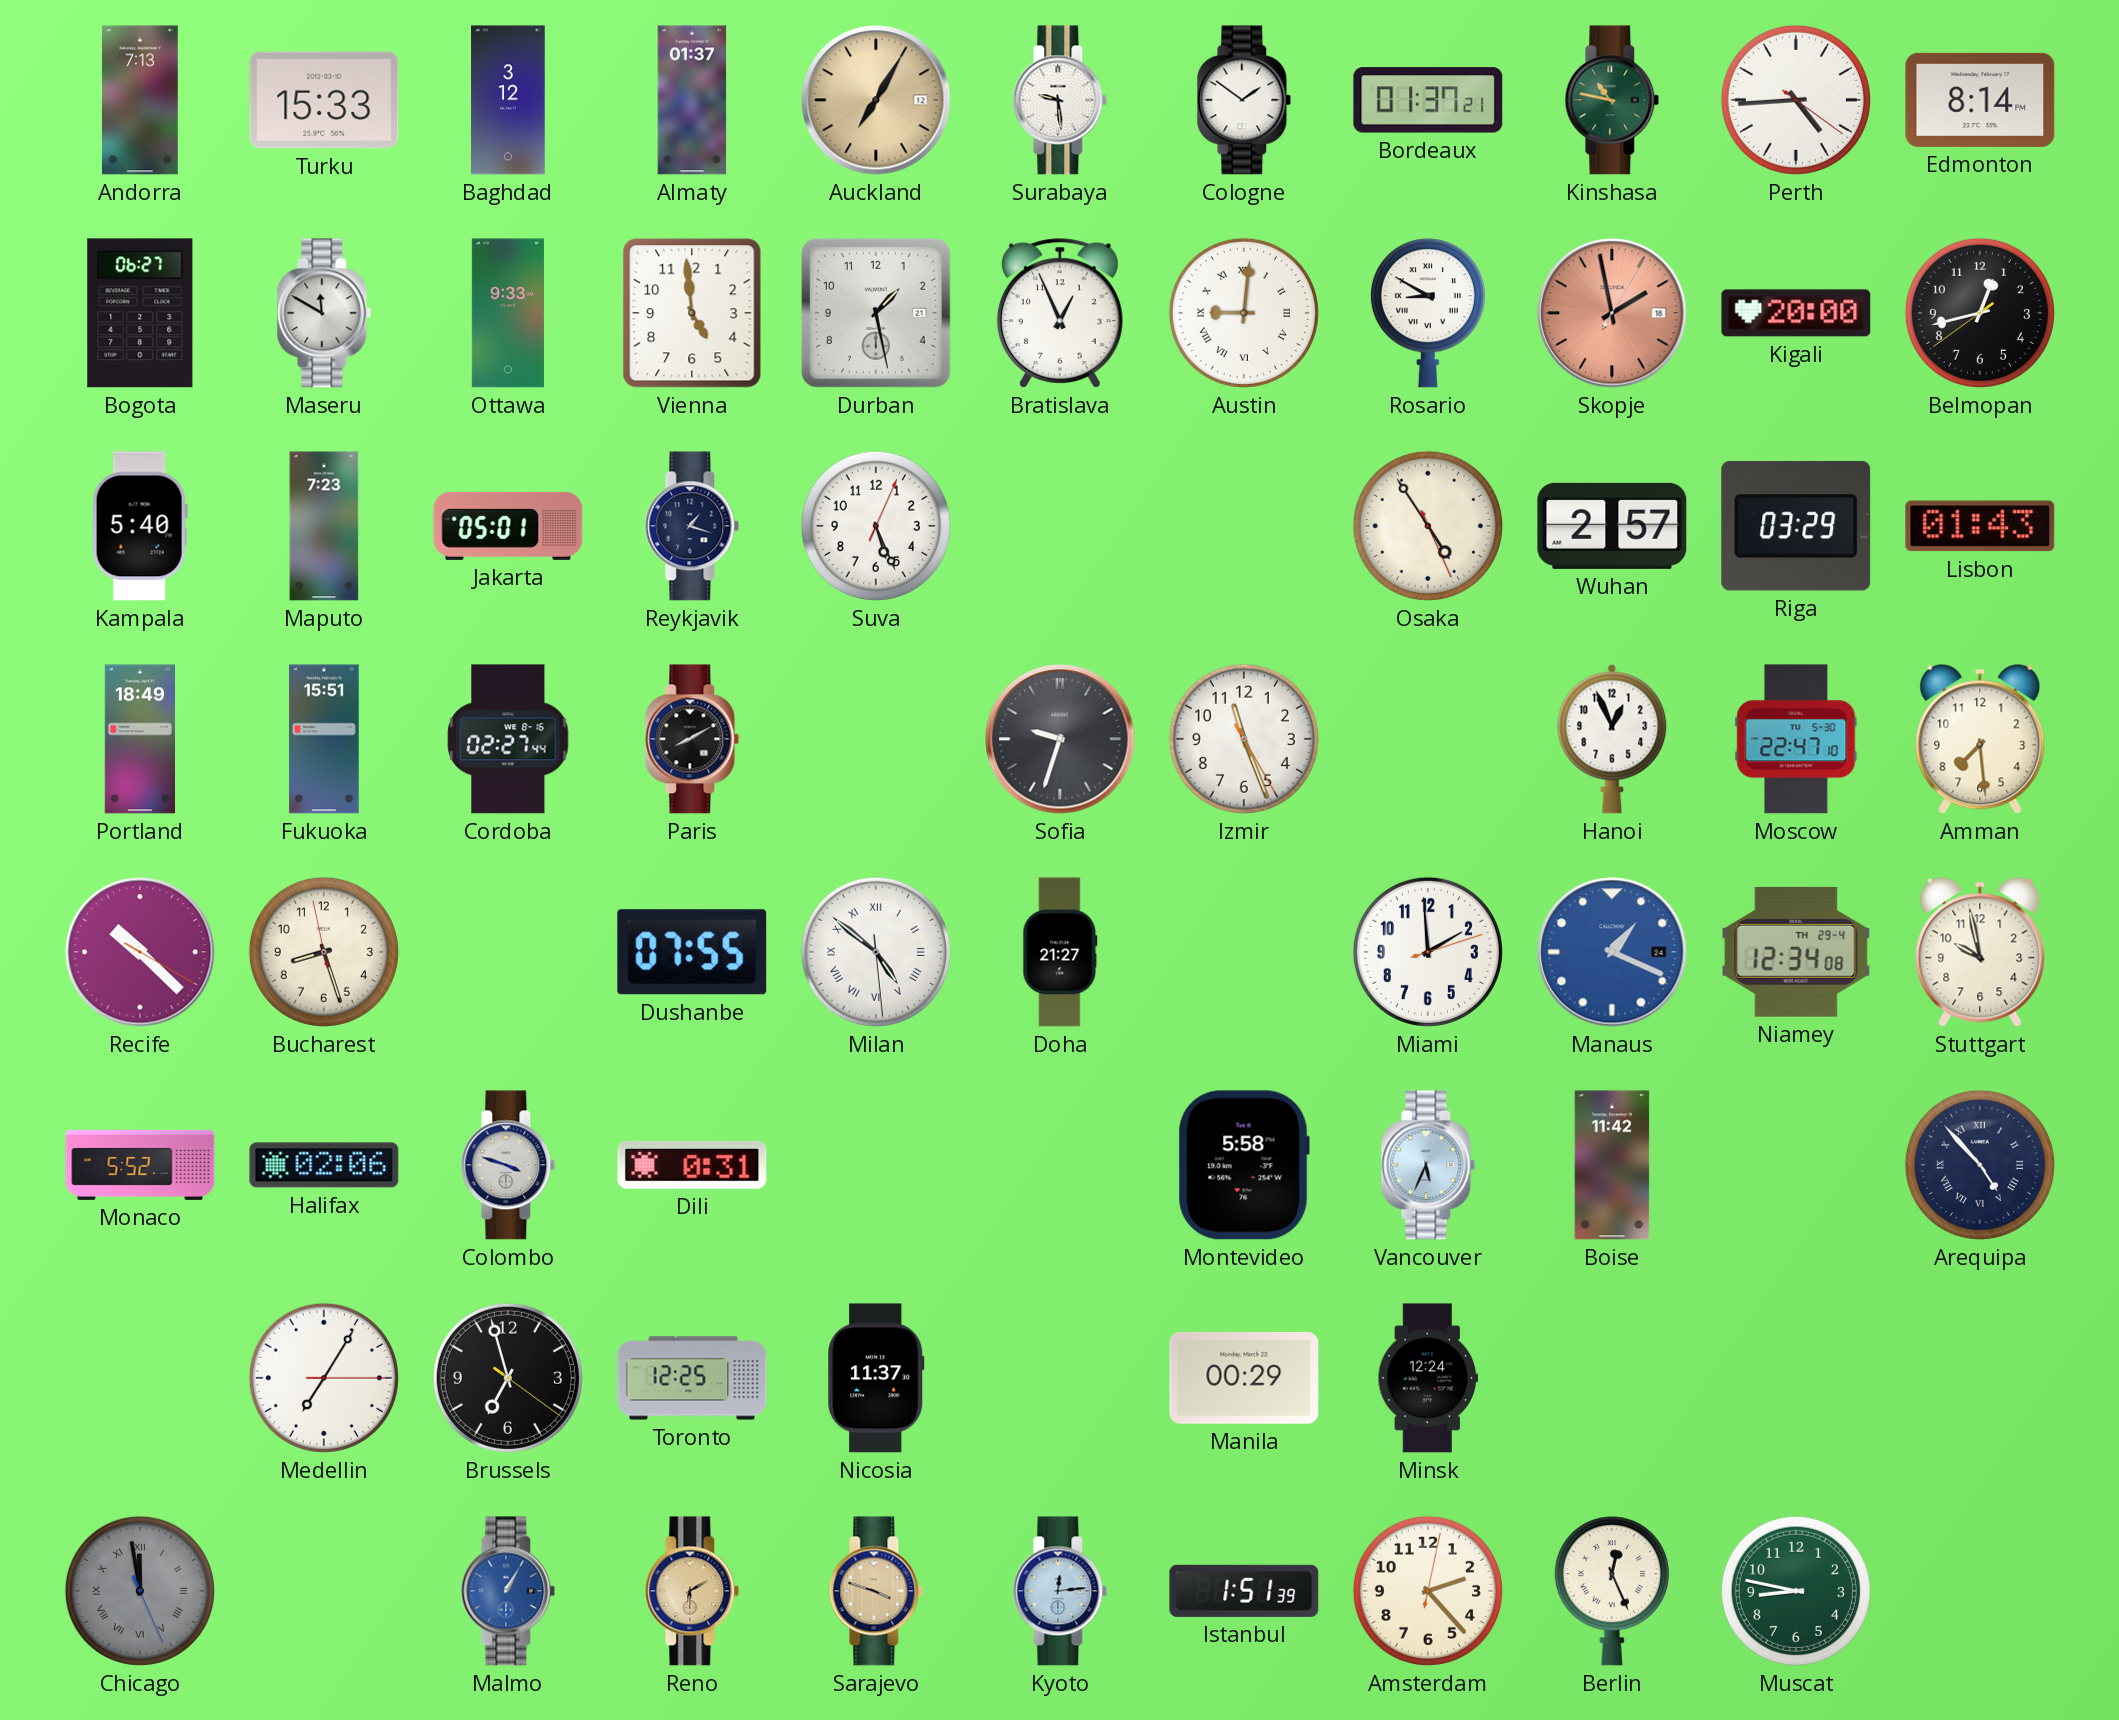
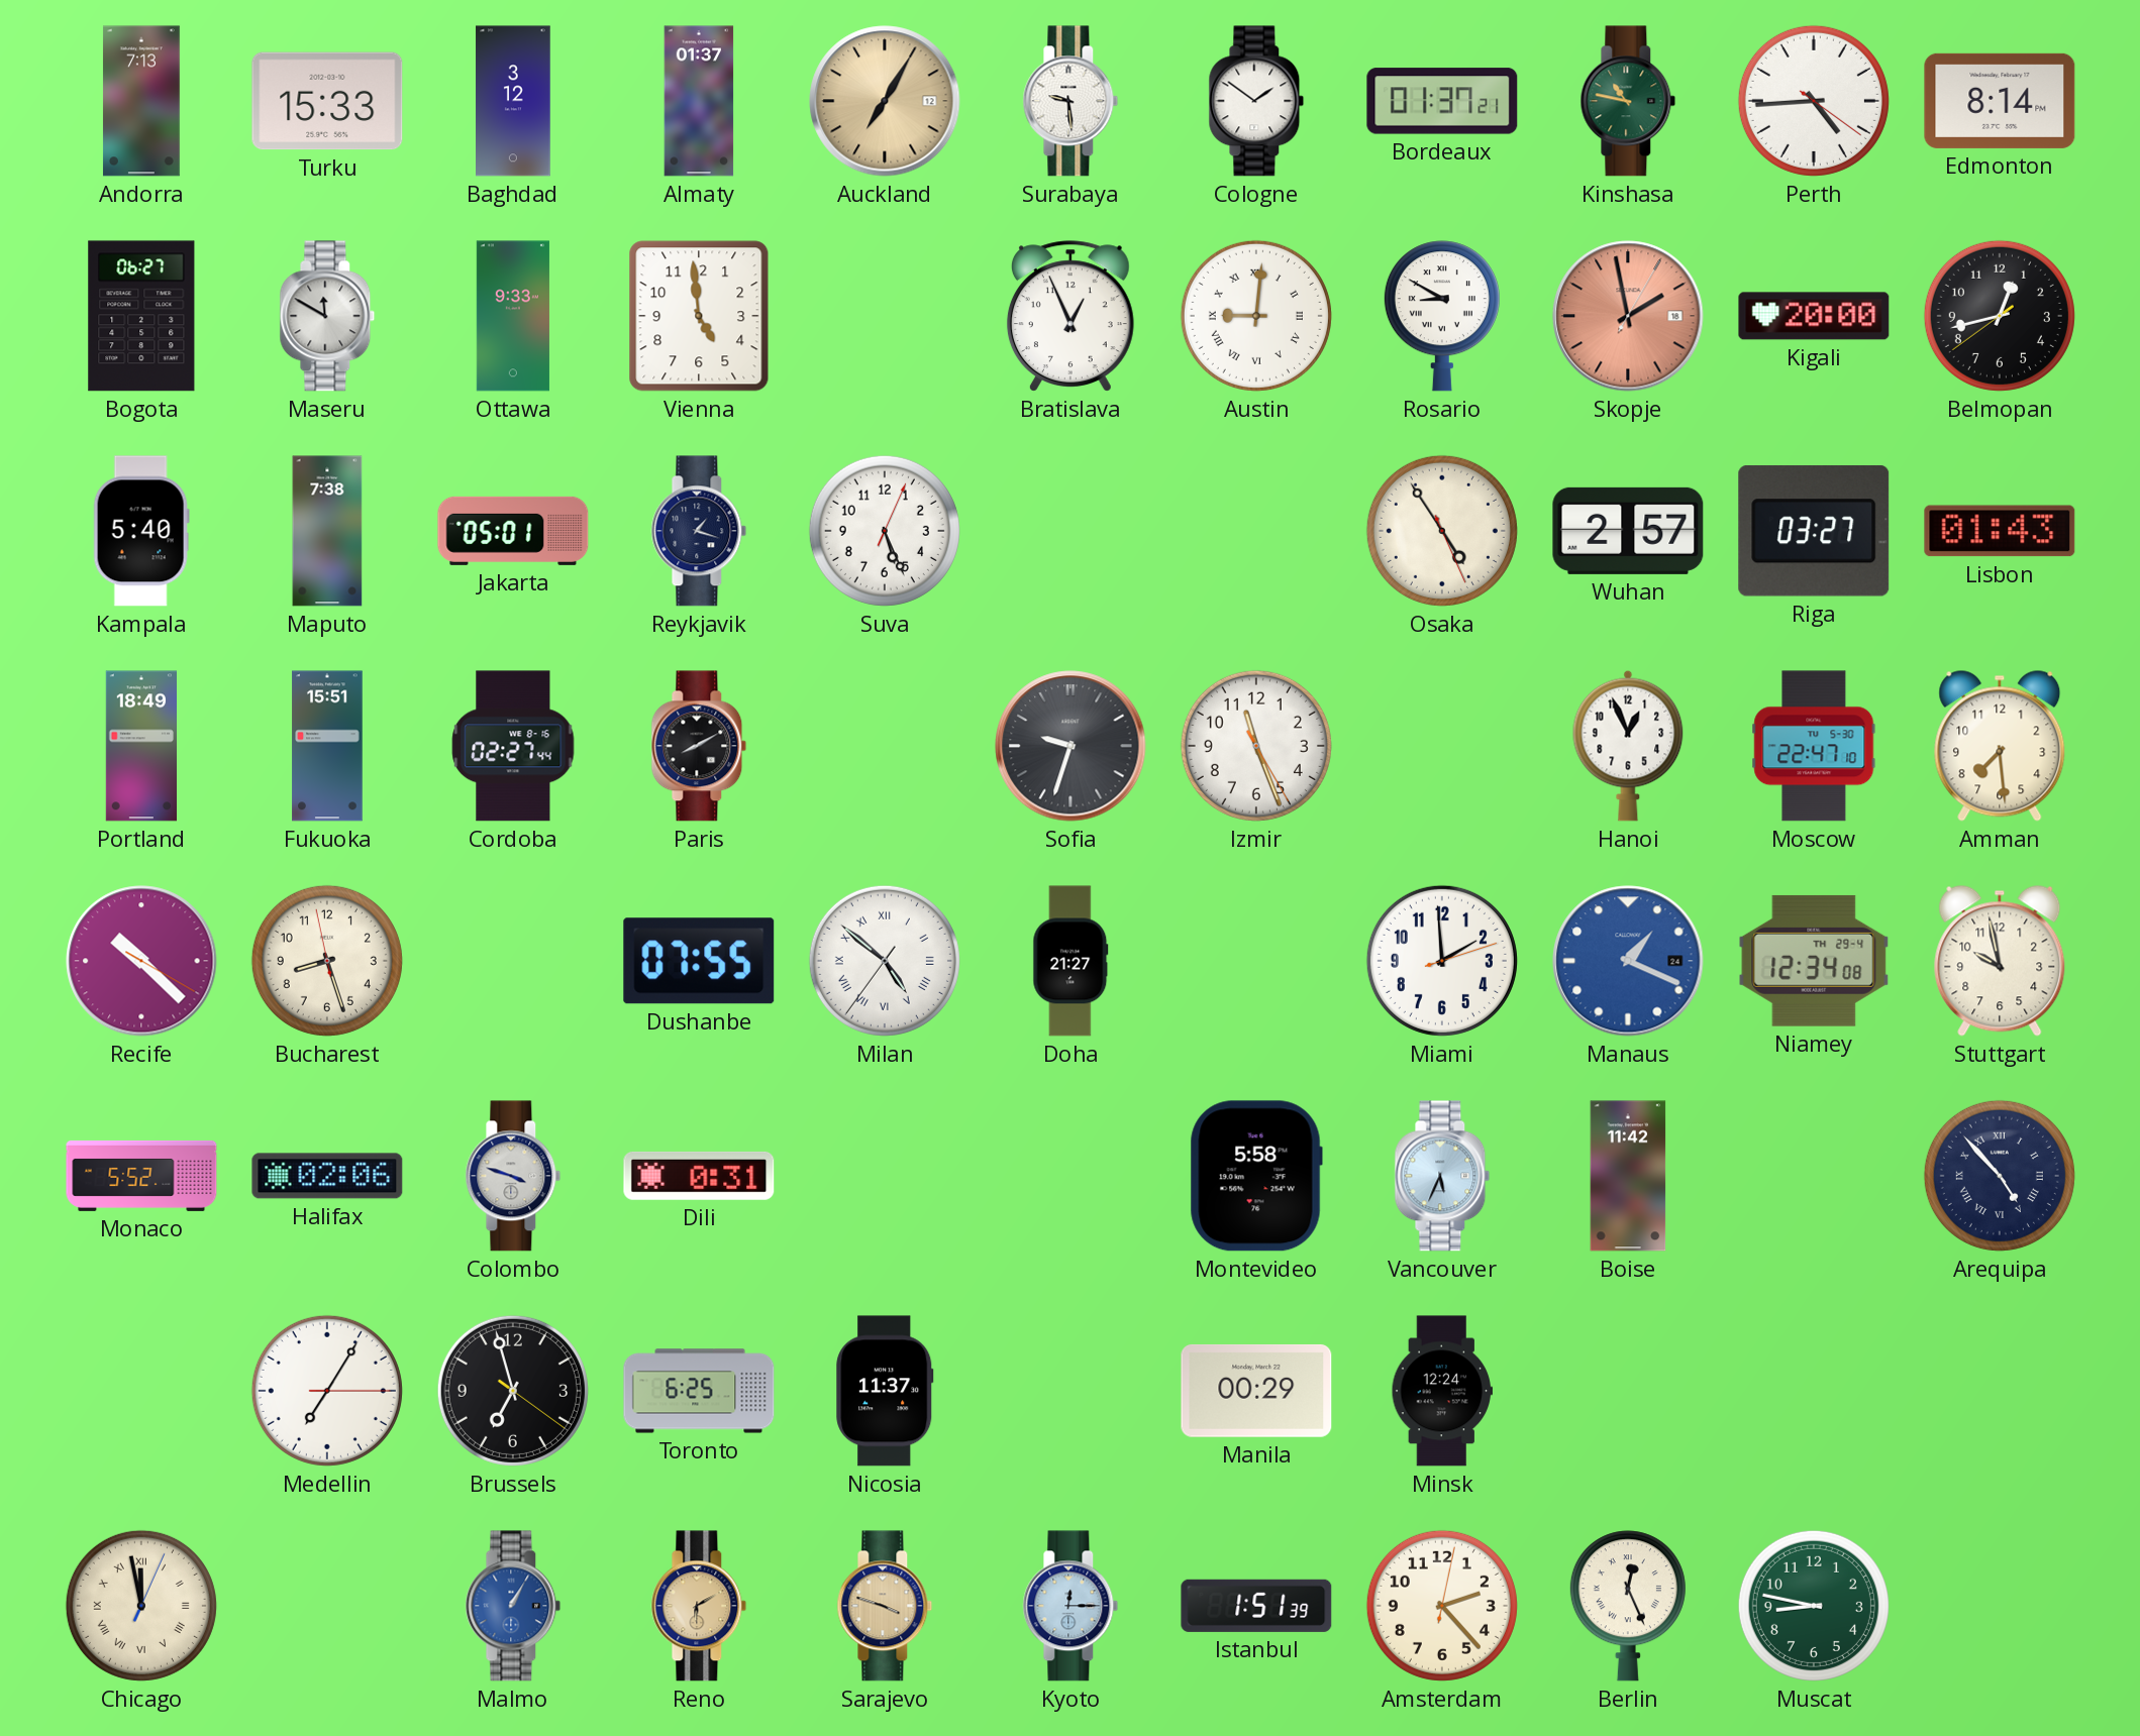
Durban: 1:28 -> none (876, 313)
Maputo: 7:23 -> 7:38 (327, 531)
Riga: 03:29 -> 03:27 (1814, 531)
Milan: 4:51:29 -> 4:51:36 (885, 961)
Toronto: 12:25 -> 6:25 (699, 1391)
Chicago: 11:58:26 -> 11:58:04 (141, 1606)
Chicago dial: grey -> cream (141, 1606)
Kyoto: 12:14 -> 12:15 (1071, 1606)
